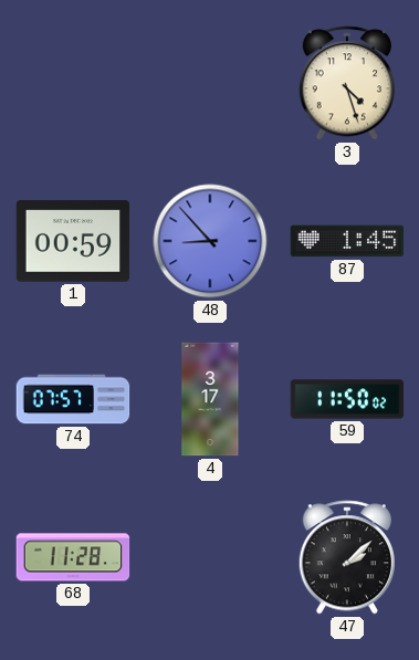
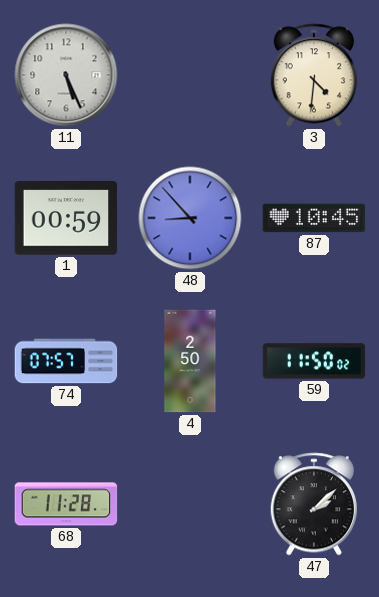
11: none -> 5:26 (66, 75)
3: 4:27 -> 4:31 (313, 75)
87: 1:45 -> 10:45 (314, 218)
4: 3:17 -> 2:50 (190, 361)
